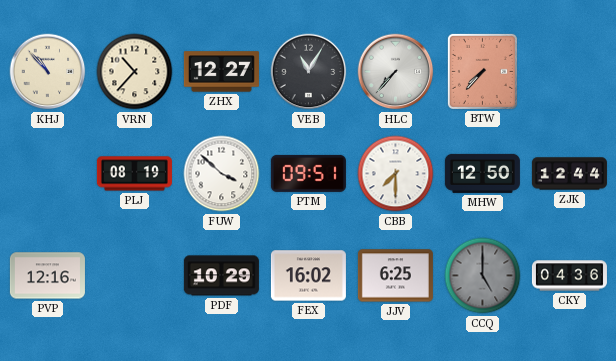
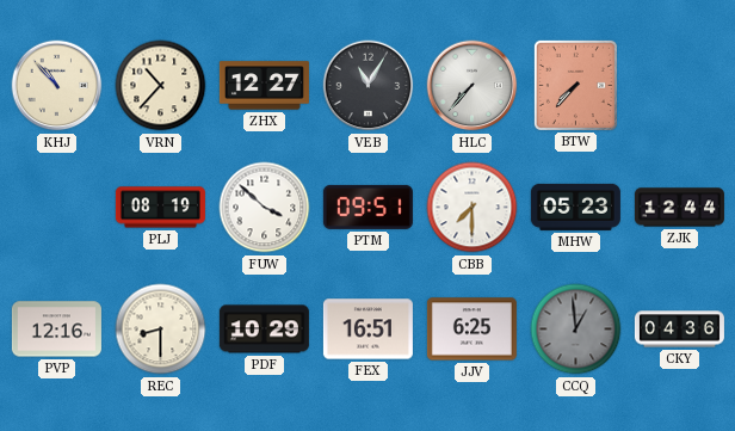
MHW: 12:50 -> 05:23 (575, 207)
REC: none -> 8:30 (161, 330)
FEX: 16:02 -> 16:51 (367, 330)
CCQ: 5:00 -> 12:59 (576, 330)
